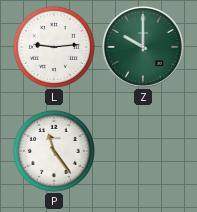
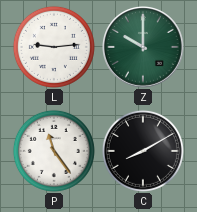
C: none -> 8:10 (143, 151)
